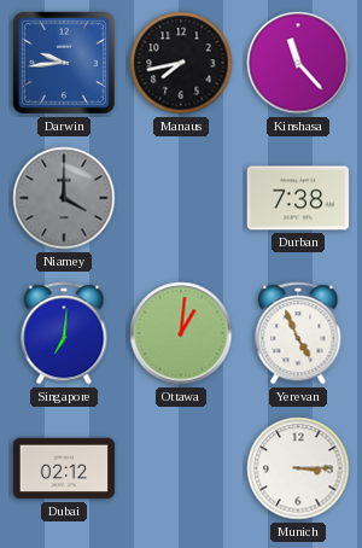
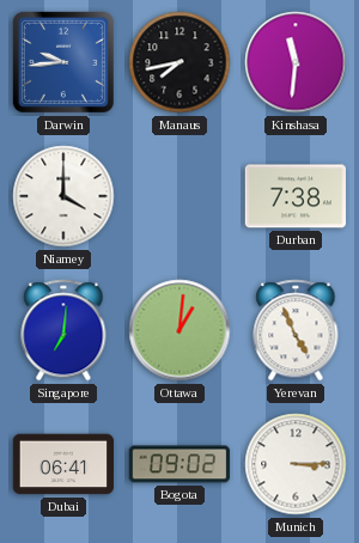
Kinshasa: 11:23 -> 11:31 (296, 62)
Niamey dial: grey -> white (63, 196)
Dubai: 02:12 -> 06:41 (63, 464)
Bogota: none -> 09:02 (180, 464)
